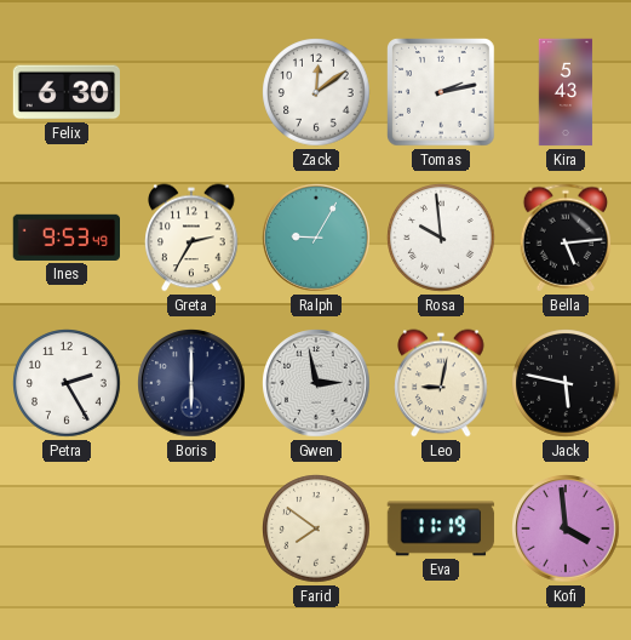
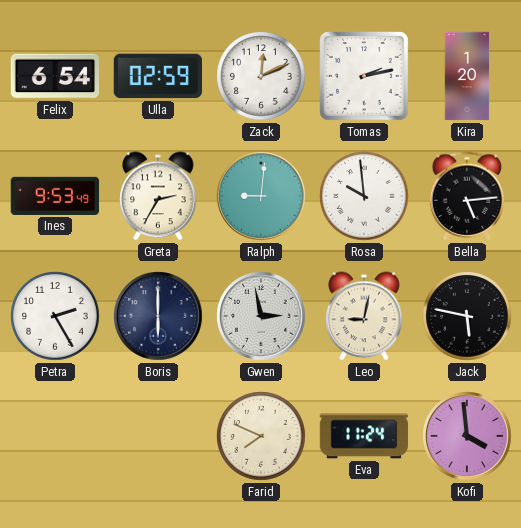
Felix: 6:30 -> 6:54 (54, 76)
Ulla: none -> 02:59 (157, 76)
Zack: 12:09 -> 12:11 (261, 76)
Kira: 5:43 -> 1:20 (467, 76)
Ralph: 9:05 -> 9:01 (261, 196)
Farid: 7:51 -> 7:49 (261, 436)
Eva: 11:19 -> 11:24 (364, 436)
